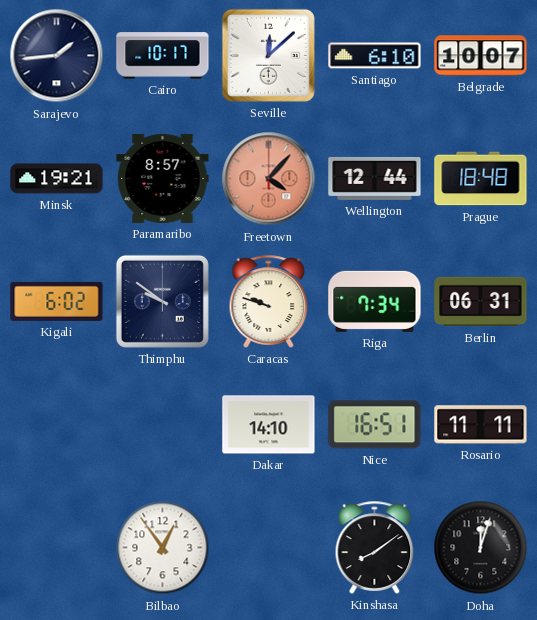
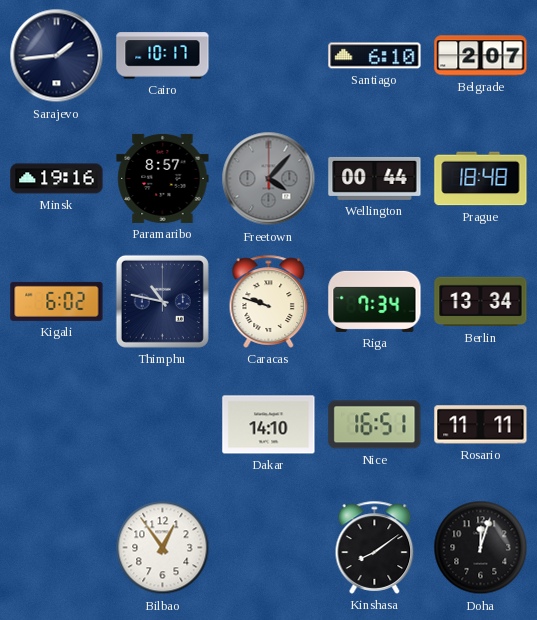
Seville: 12:08 -> none (268, 55)
Belgrade: 10:07 -> 2:07 (481, 56)
Minsk: 19:21 -> 19:16 (57, 179)
Freetown dial: salmon -> grey (269, 179)
Wellington: 12:44 -> 00:44 (375, 178)
Thimphu: 9:51 -> 10:47 (162, 301)
Berlin: 06:31 -> 13:34 (481, 302)
